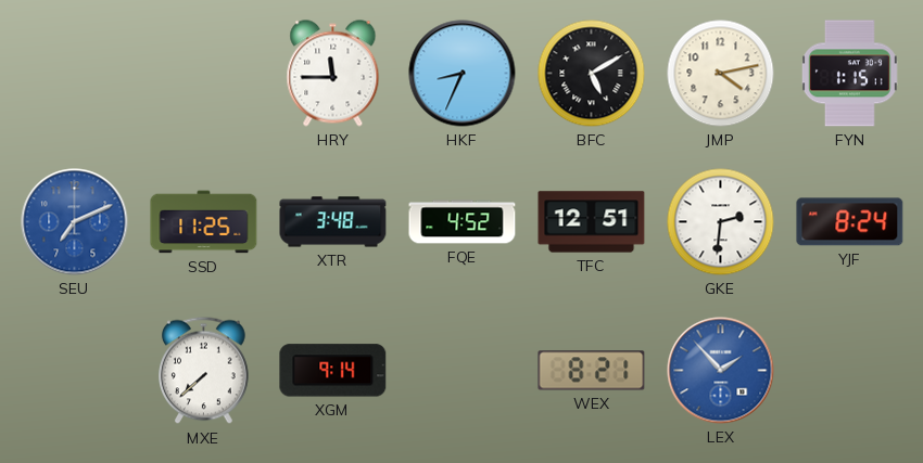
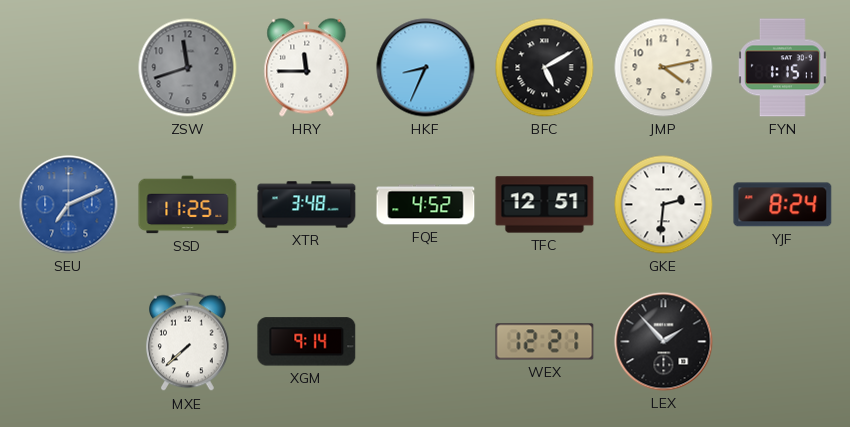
ZSW: none -> 11:42 (188, 68)
WEX: 8:21 -> 12:21 (545, 342)
LEX dial: blue -> black (664, 342)
